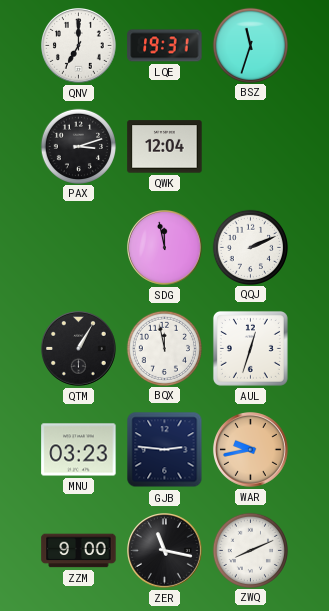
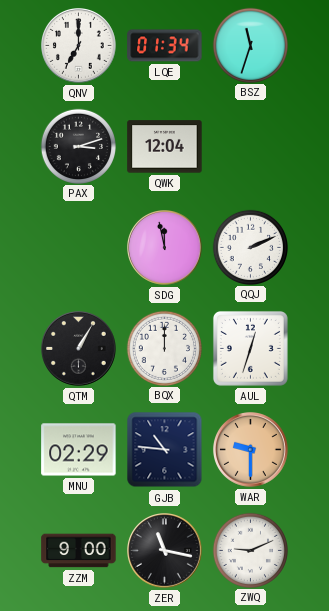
LQE: 19:31 -> 01:34 (165, 46)
BQX: 11:58 -> 12:00 (164, 348)
MNU: 03:23 -> 02:29 (79, 450)
GJB: 2:46 -> 10:46 (165, 450)
WAR: 9:43 -> 9:30 (251, 450)
ZWQ: 8:11 -> 9:11 (250, 550)
